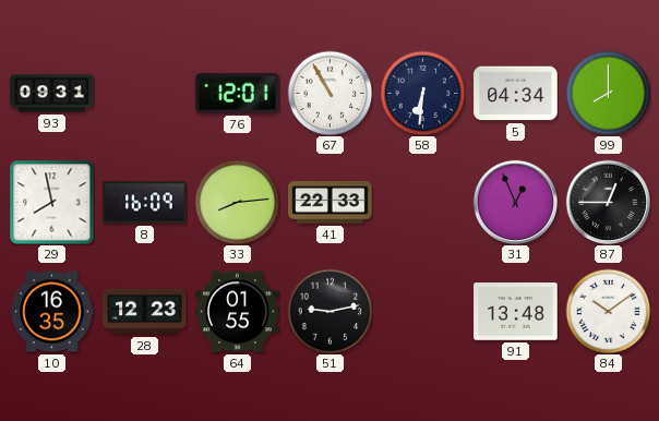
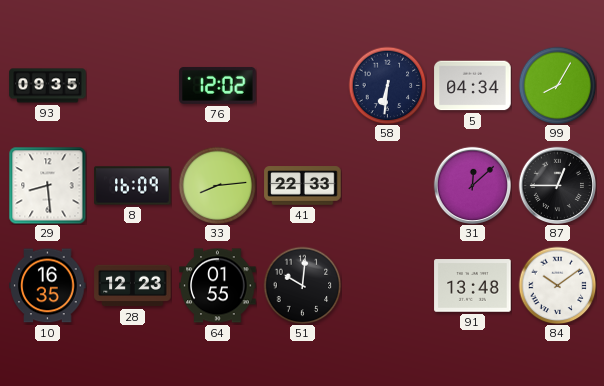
93: 09:31 -> 09:35 (48, 86)
76: 12:01 -> 12:02 (218, 85)
67: 10:55 -> none (329, 93)
99: 8:00 -> 8:05 (557, 85)
29: 7:58 -> 8:29 (47, 185)
31: 12:56 -> 12:08 (472, 185)
51: 9:13 -> 10:01 (302, 285)
